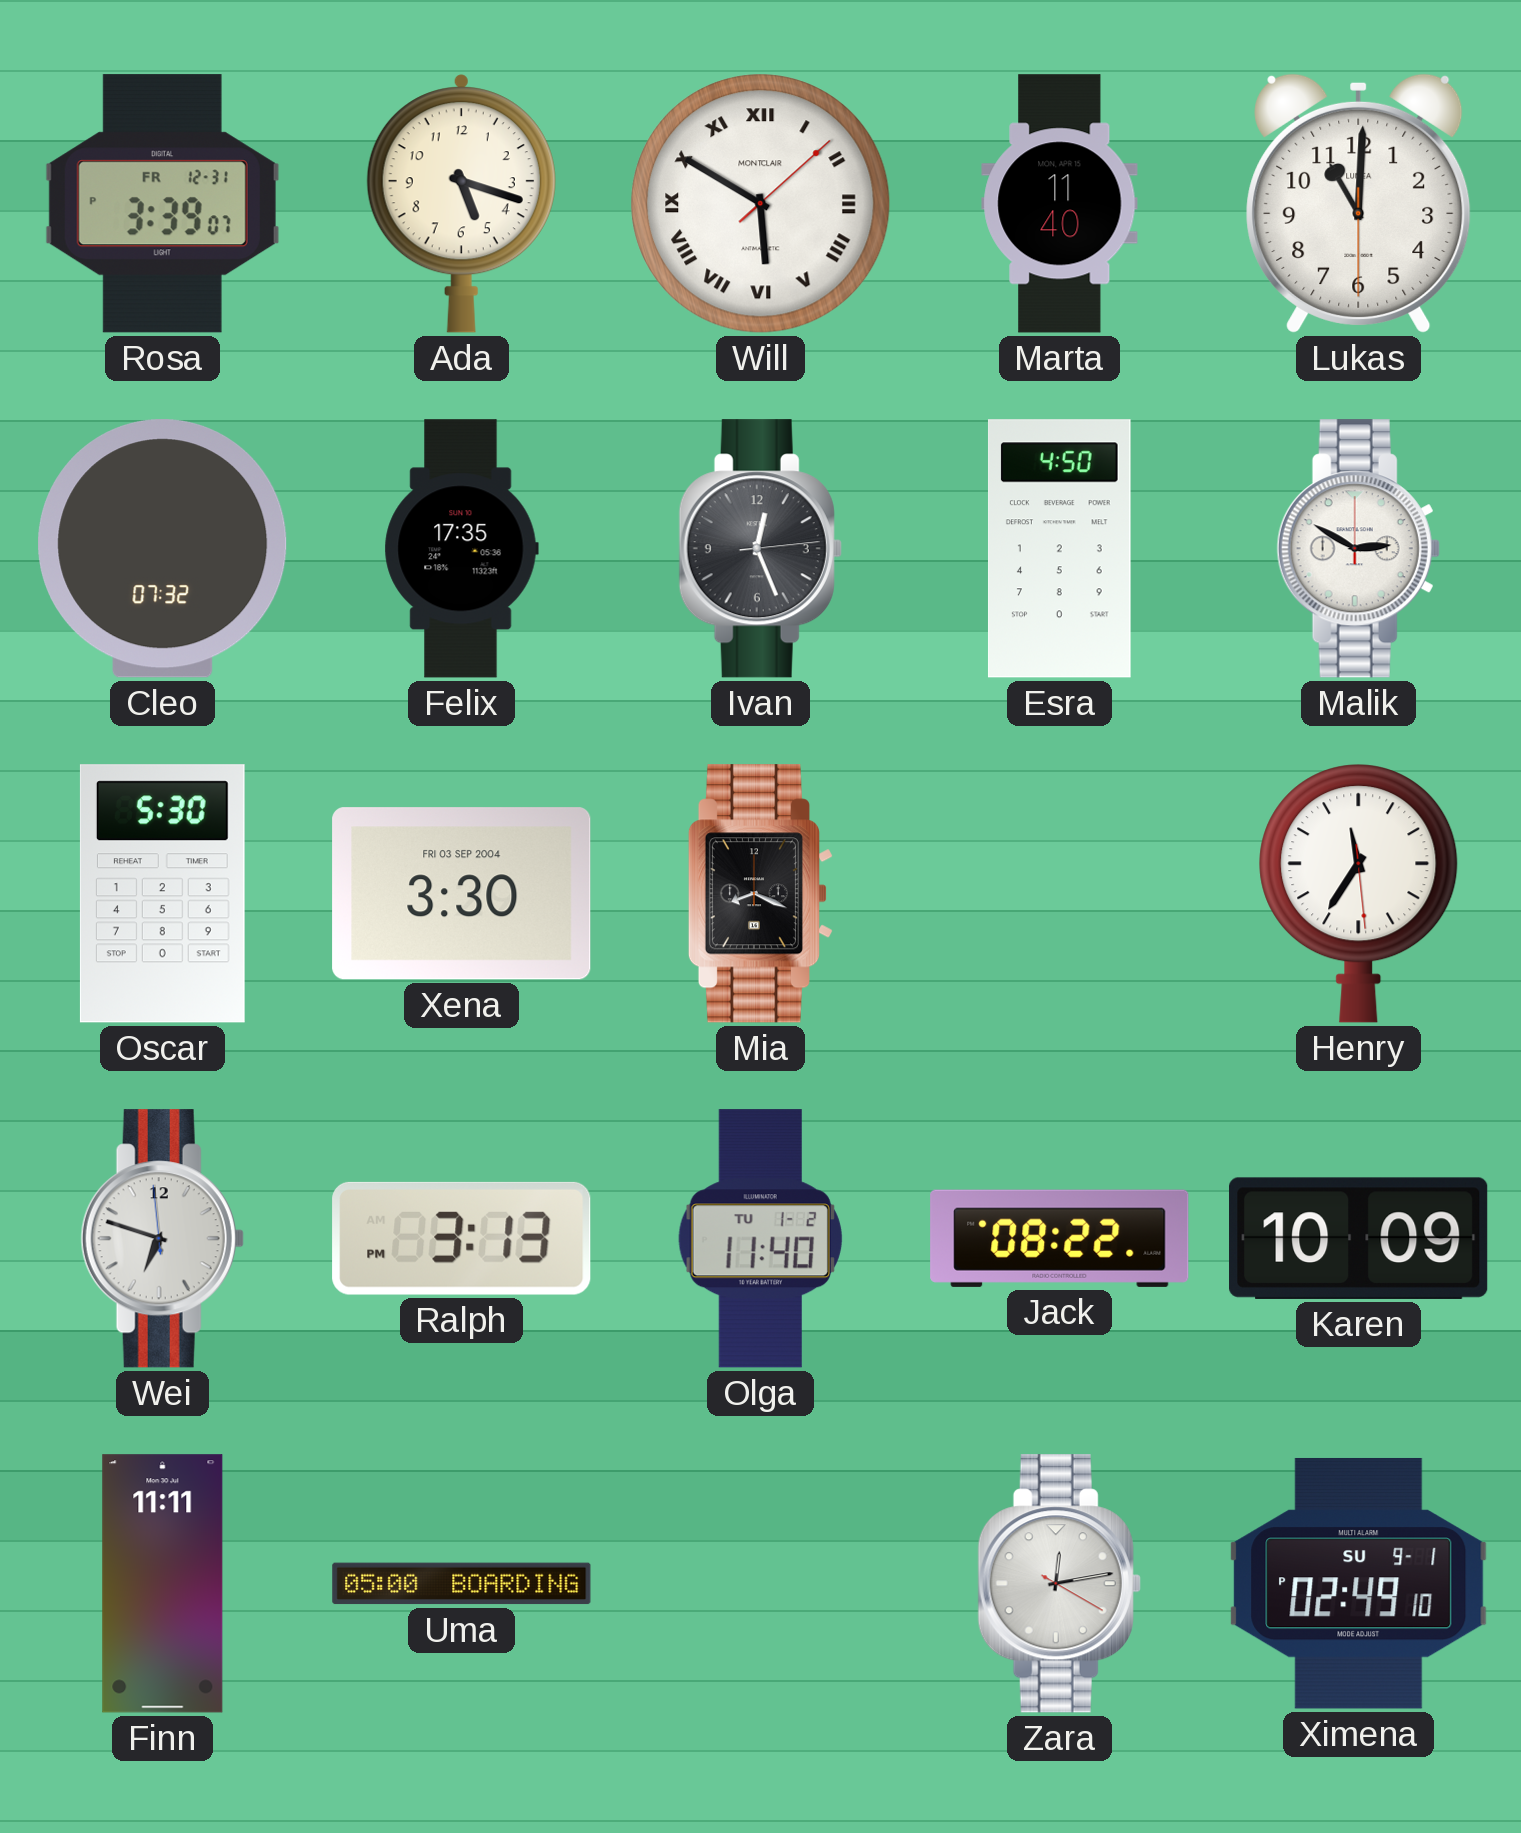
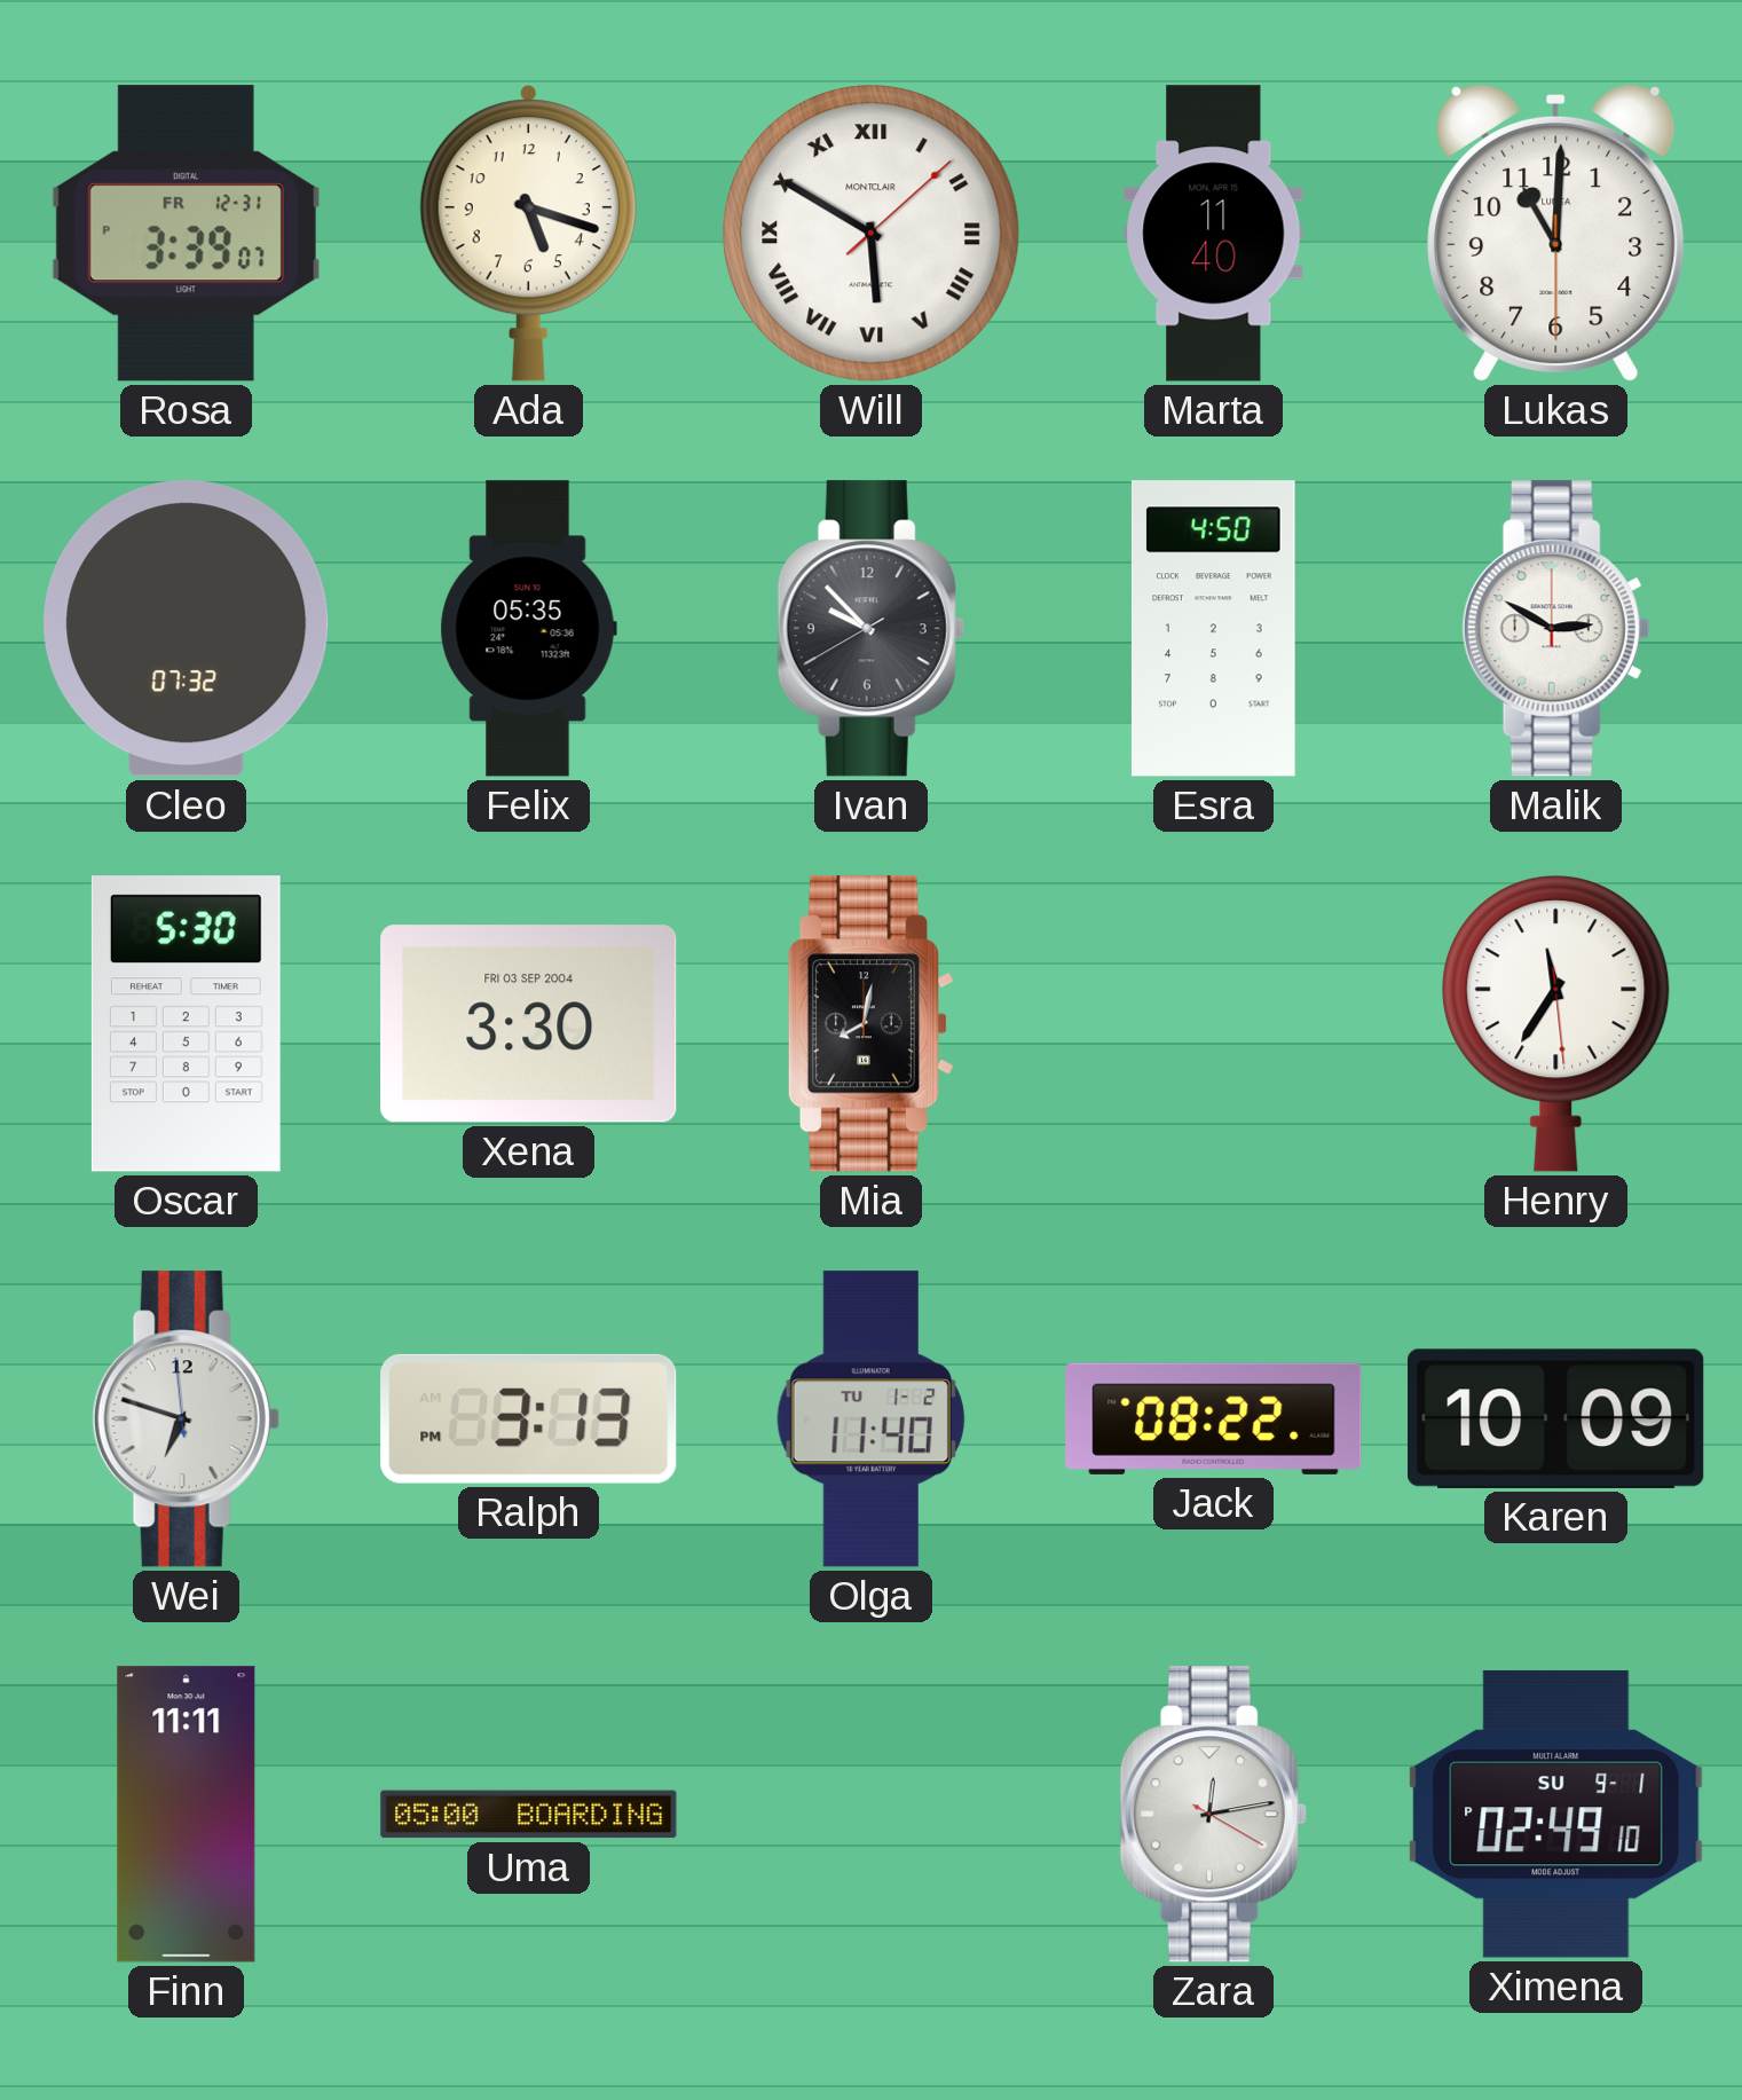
Felix: 17:35 -> 05:35 (528, 629)
Ivan: 12:26 -> 9:52 (870, 629)
Mia: 8:19 -> 8:02 (870, 1024)
